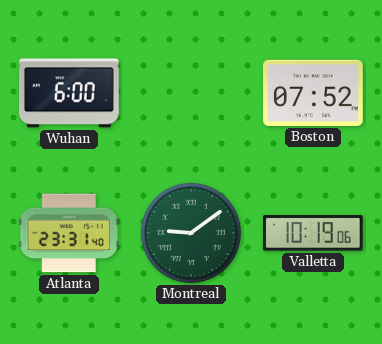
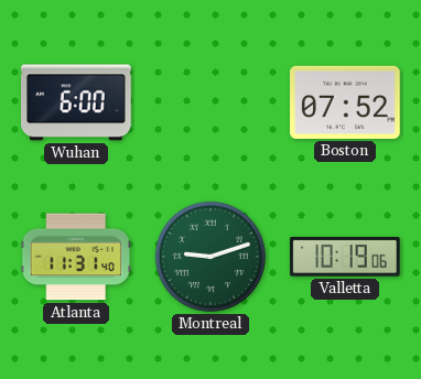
Atlanta: 23:31 -> 11:31 (76, 257)
Montreal: 9:09 -> 9:12 (210, 257)
